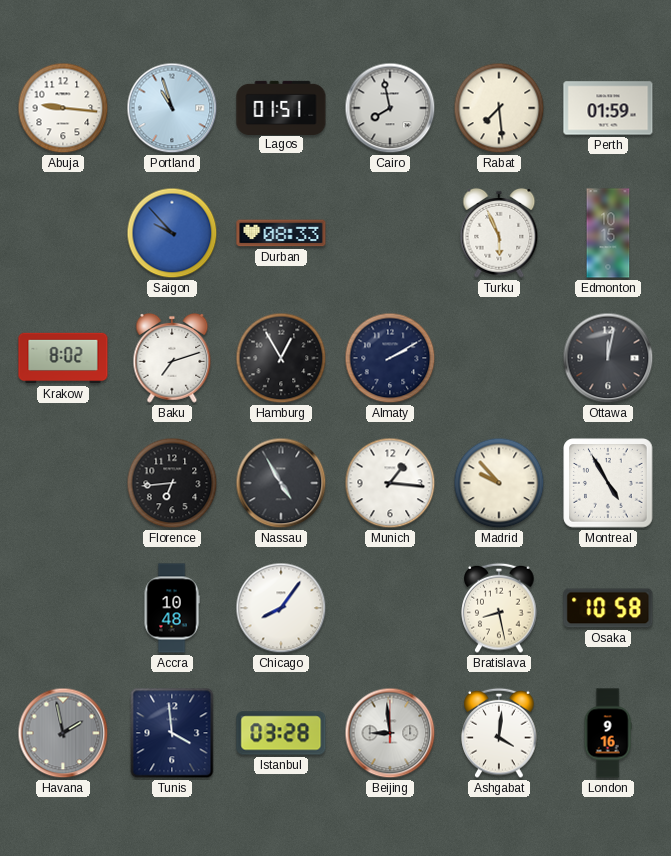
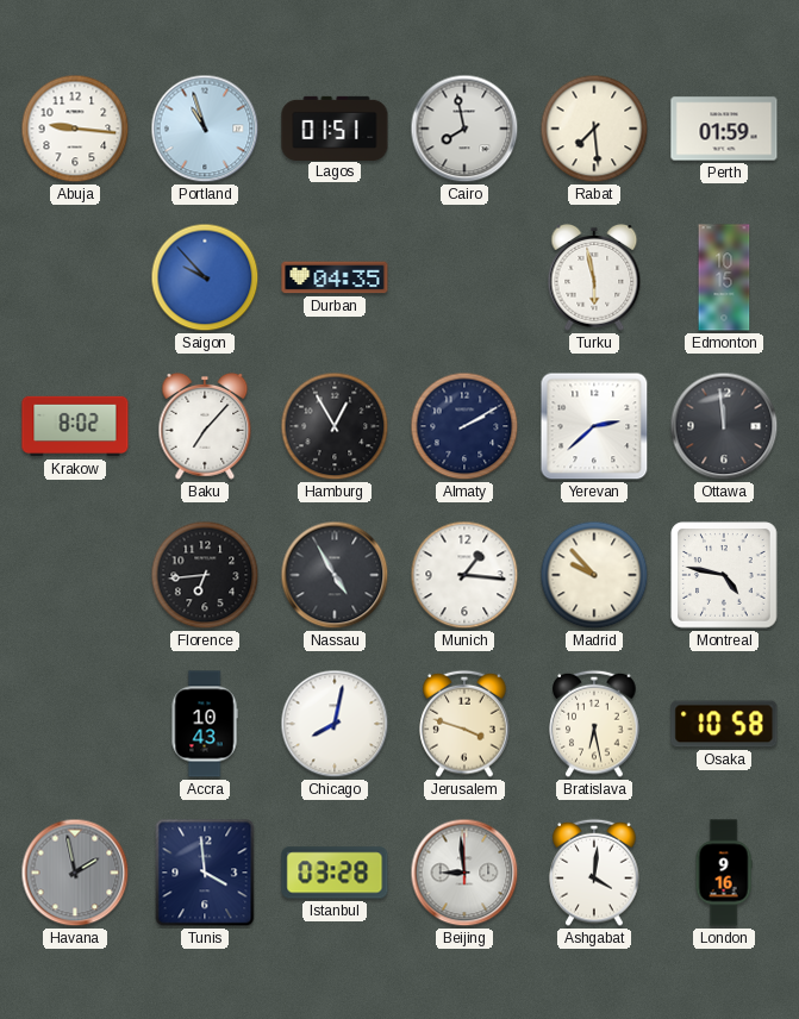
Durban: 08:33 -> 04:35 (335, 277)
Turku: 5:56 -> 5:58 (594, 277)
Baku: 7:12 -> 7:07 (205, 426)
Yerevan: none -> 2:38 (594, 426)
Ottawa: 12:02 -> 11:59 (724, 426)
Montreal: 4:55 -> 4:47 (724, 575)
Accra: 10:48 -> 10:43 (205, 724)
Chicago: 8:06 -> 8:02 (335, 724)
Jerusalem: none -> 3:48 (464, 724)
Bratislava: 8:28 -> 6:28 (594, 724)
